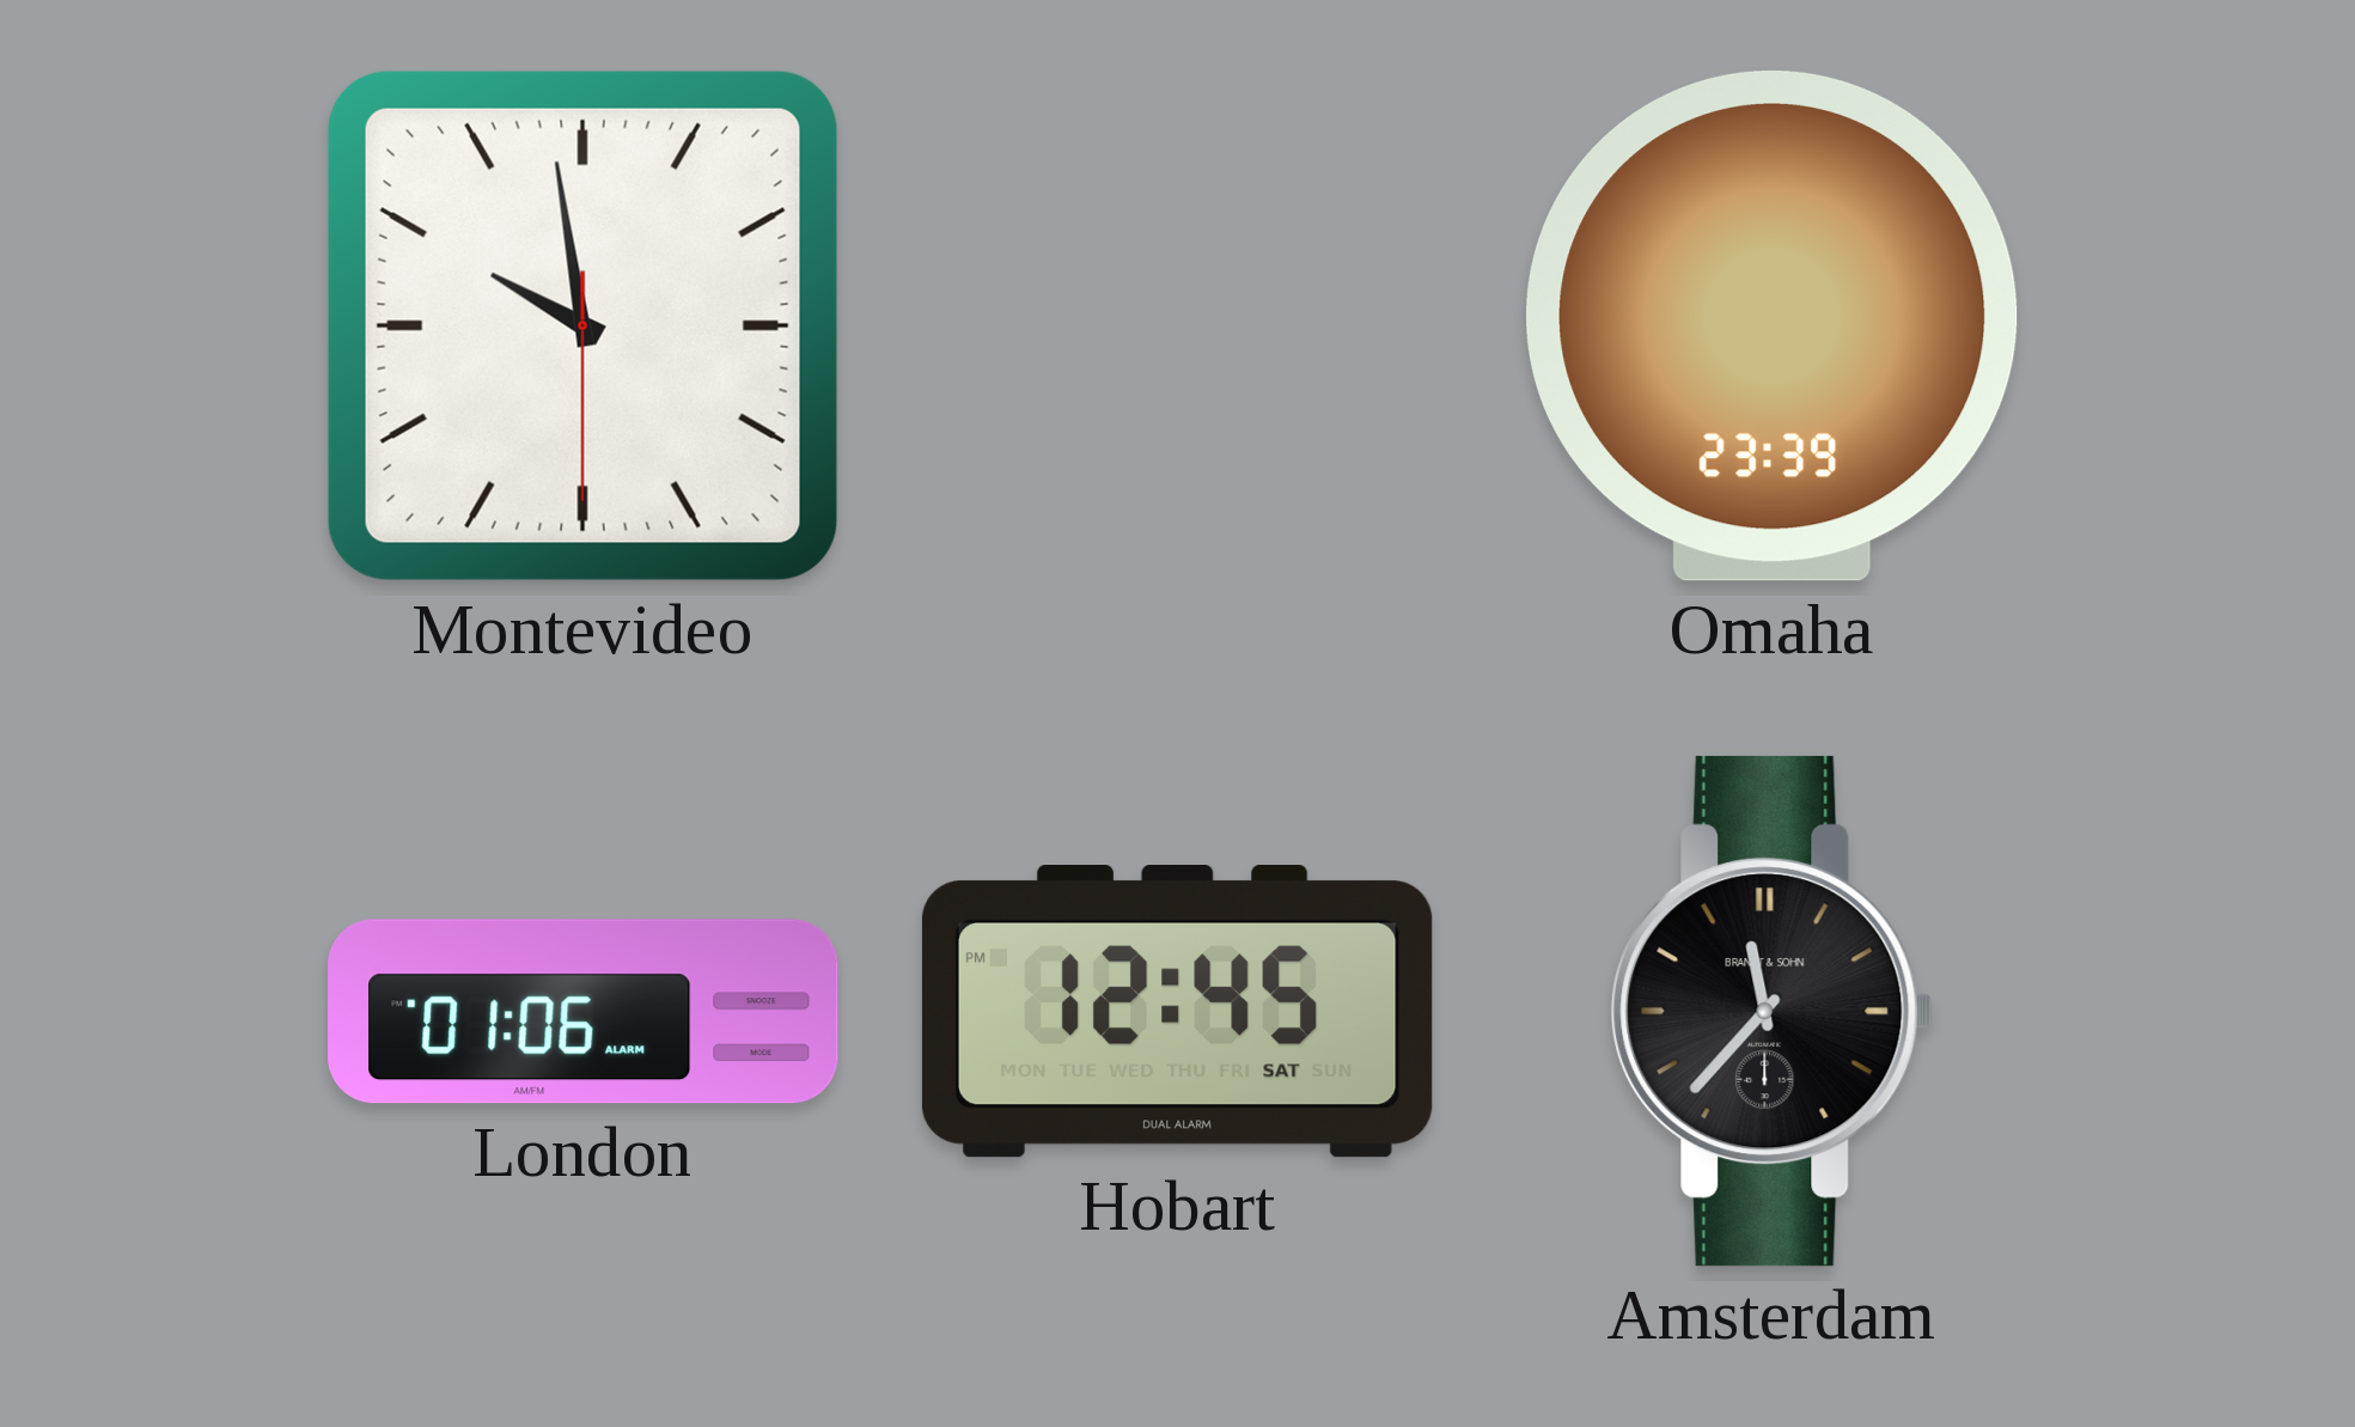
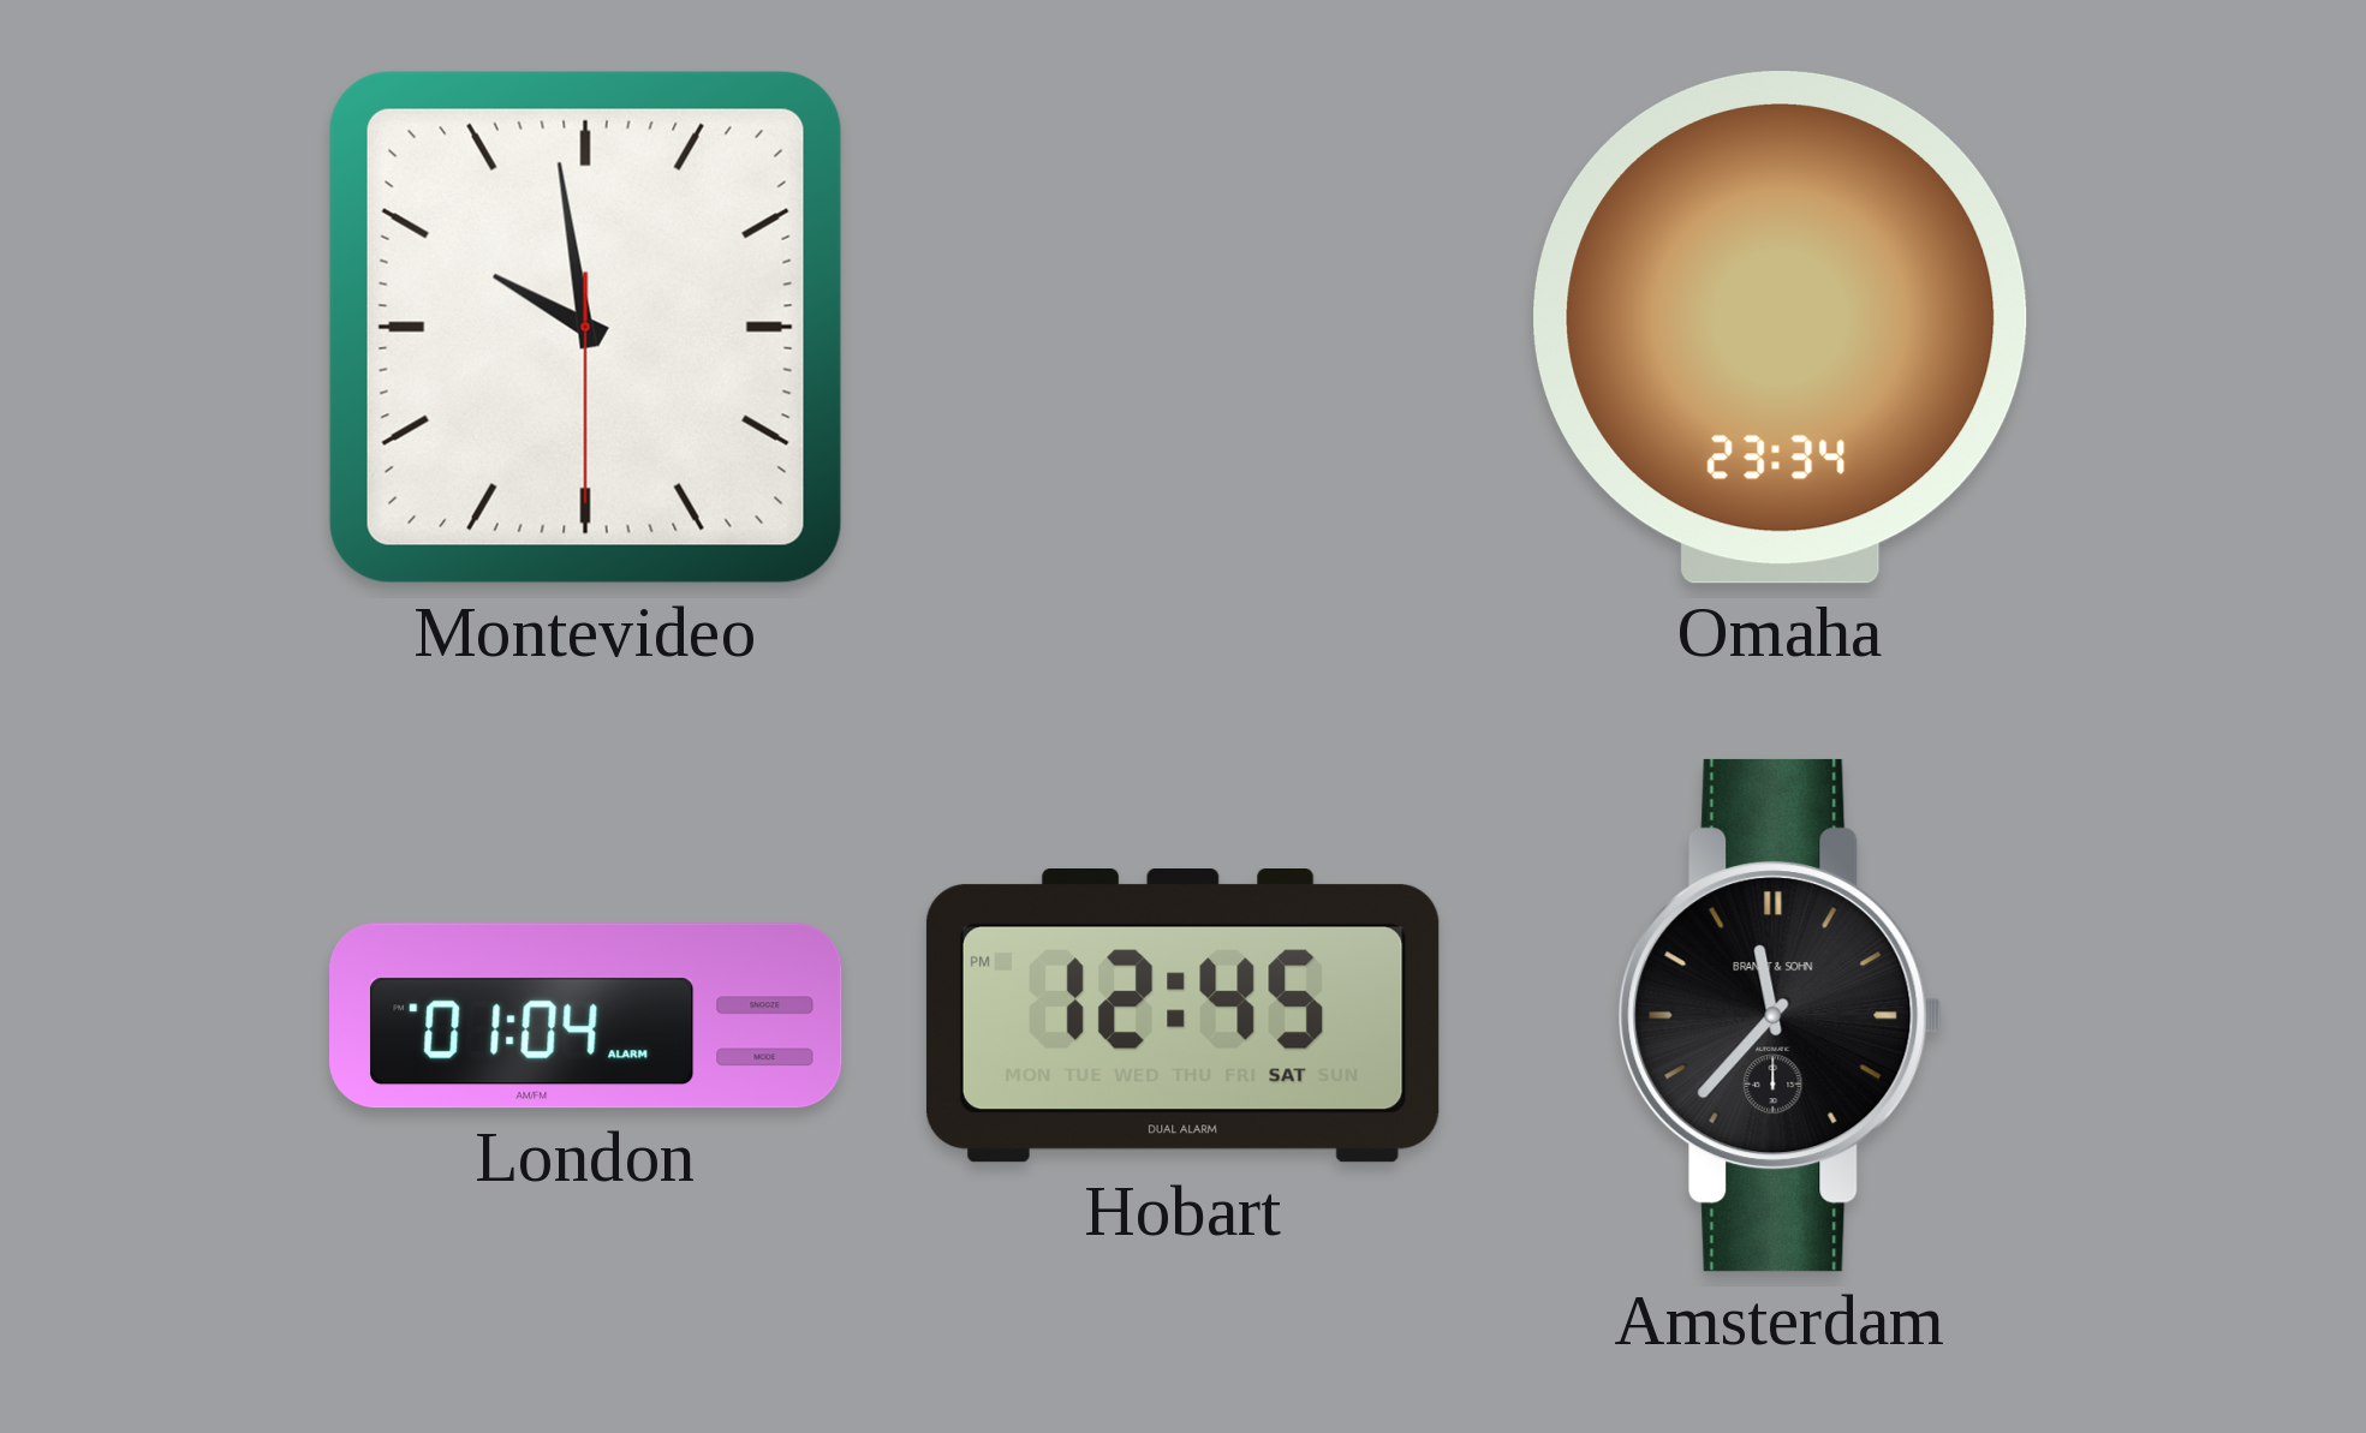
Omaha: 23:39 -> 23:34 (1781, 328)
London: 01:06 -> 01:04 (586, 1016)
